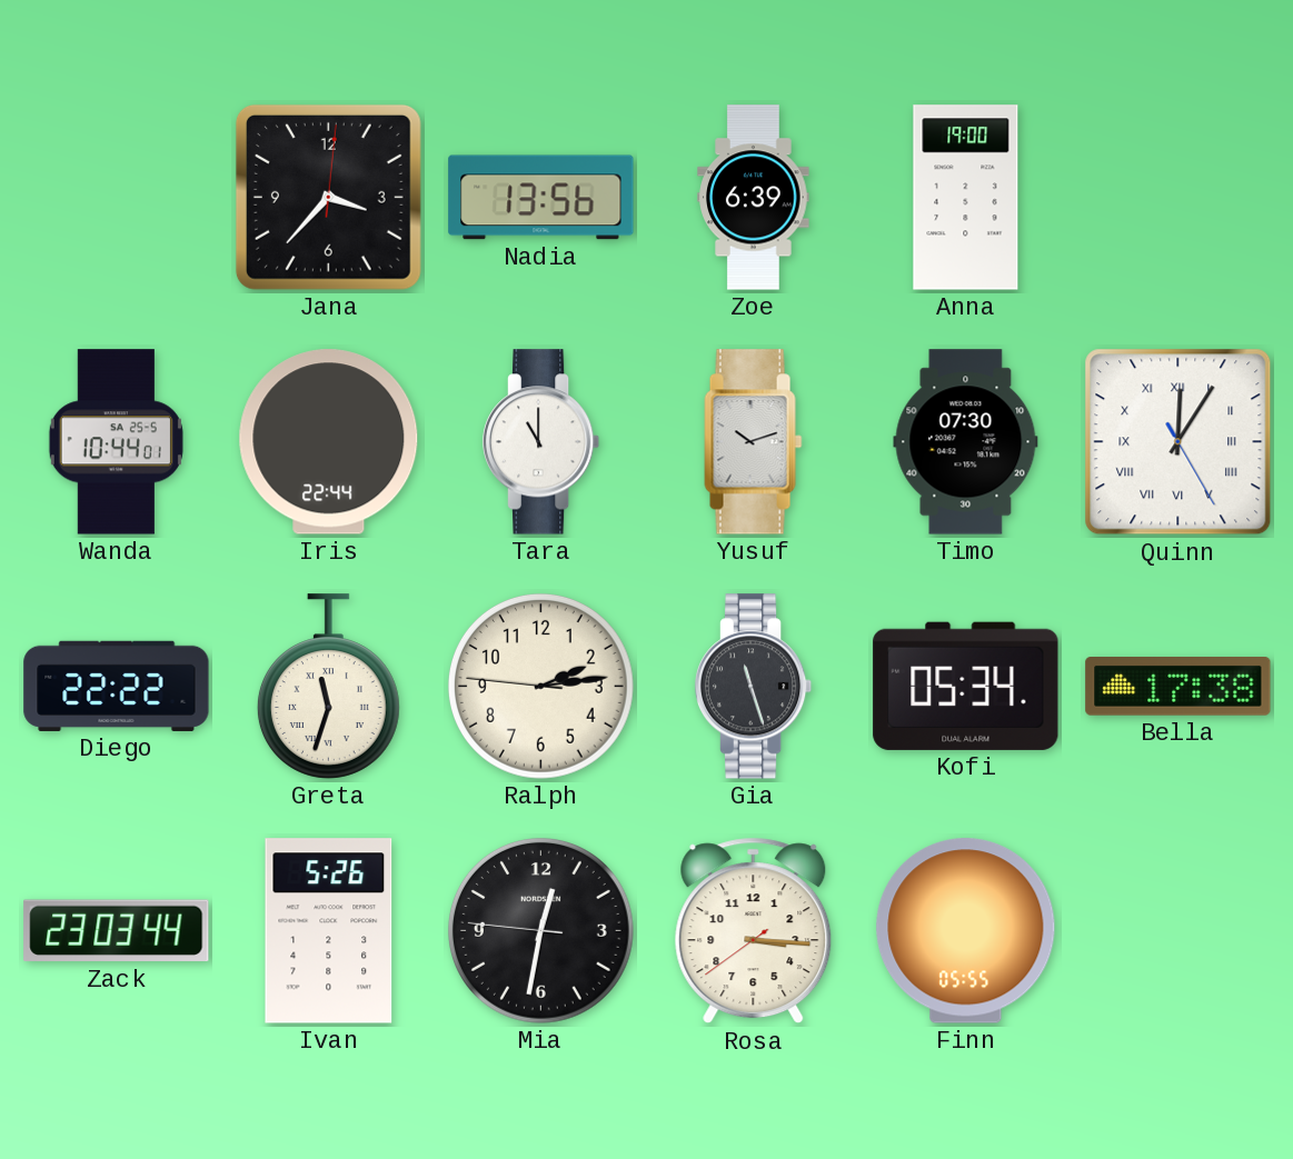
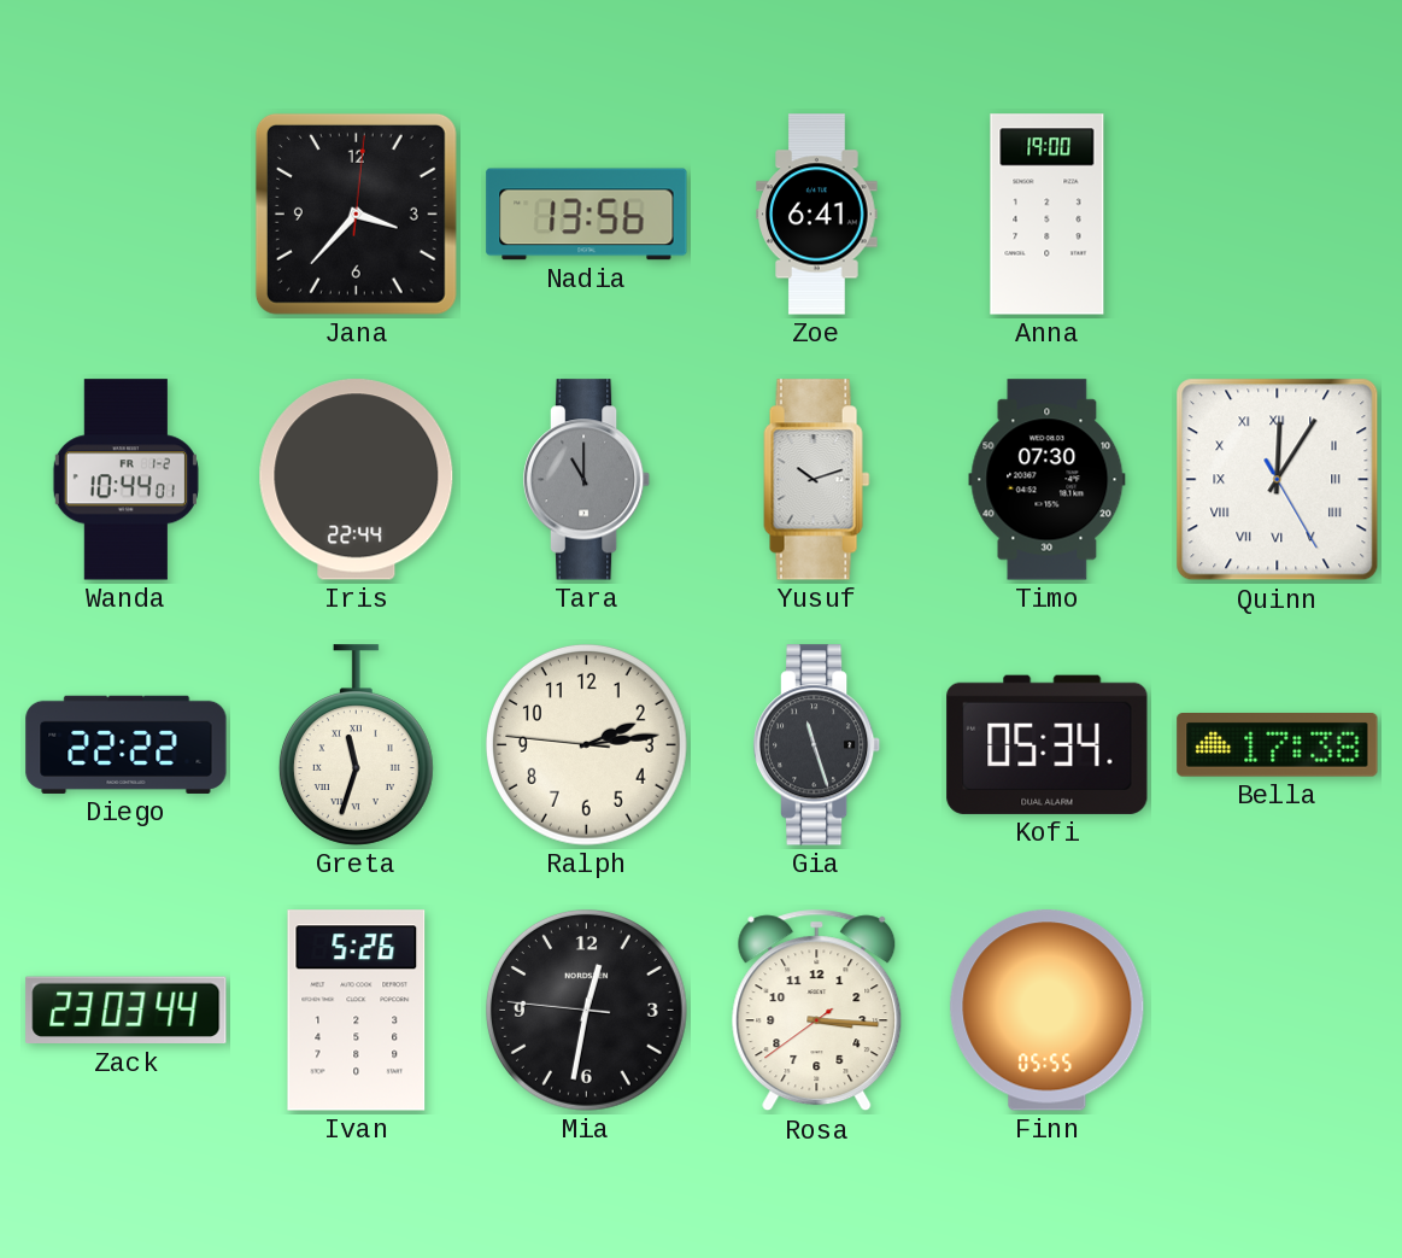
Zoe: 6:39 -> 6:41 (817, 215)
Wanda date: SA 25-5 -> FR 1-2 (125, 480)
Tara dial: white -> grey (587, 480)
